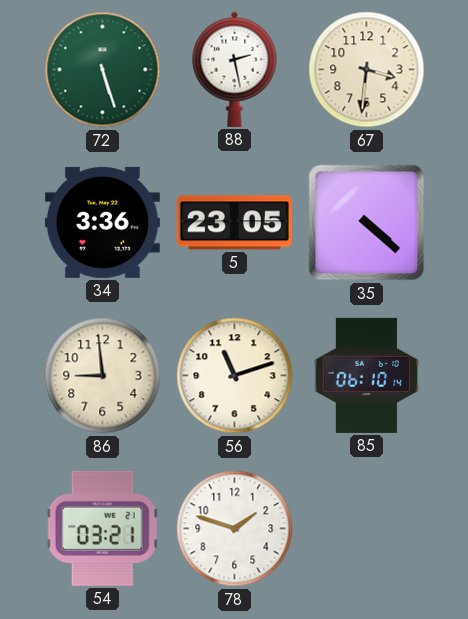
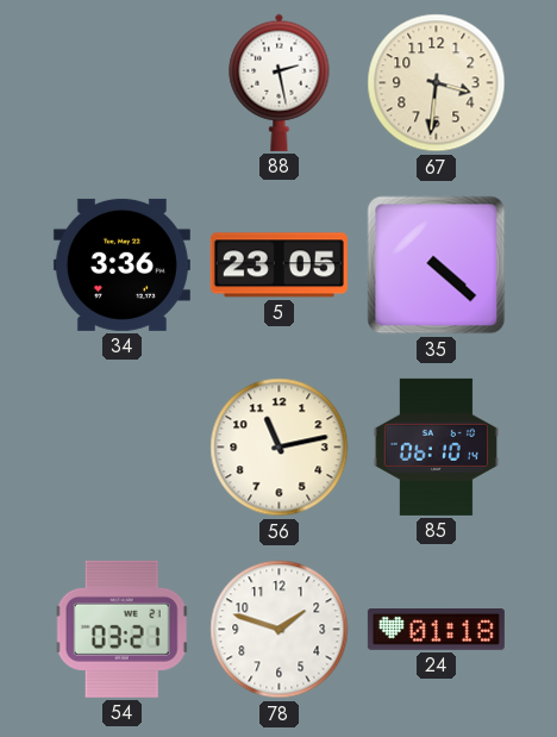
72: 5:27 -> none (103, 70)
86: 8:59 -> none (103, 376)
56: 11:12 -> 11:13 (280, 448)
24: none -> 01:18 (436, 630)
